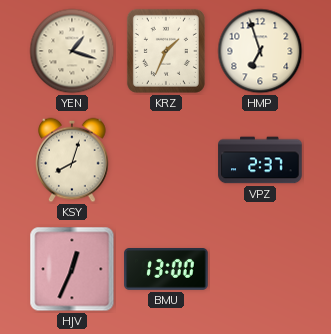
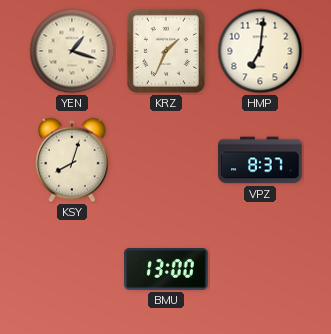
HMP: 6:57 -> 7:01 (260, 51)
VPZ: 2:37 -> 8:37 (260, 160)
HJV: 12:34 -> none (72, 269)
